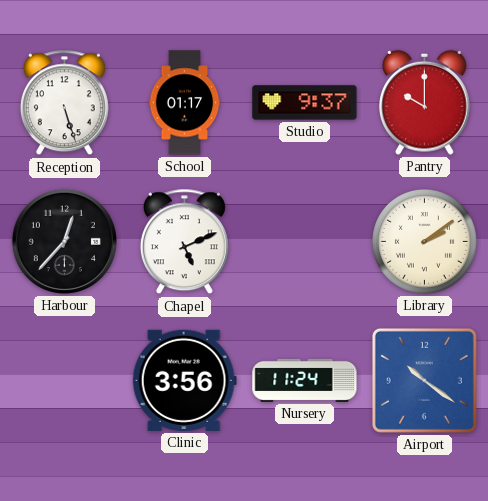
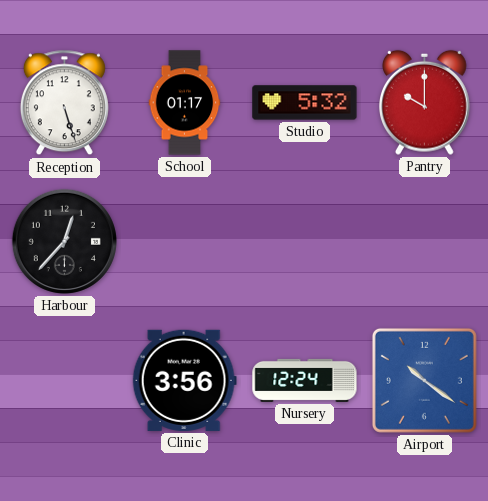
Studio: 9:37 -> 5:32 (305, 103)
Chapel: 5:11 -> none (184, 242)
Library: 2:09 -> none (424, 241)
Nursery: 11:24 -> 12:24 (305, 380)
